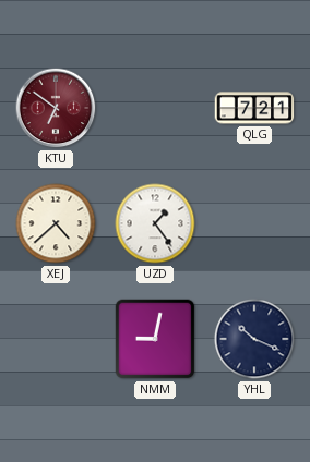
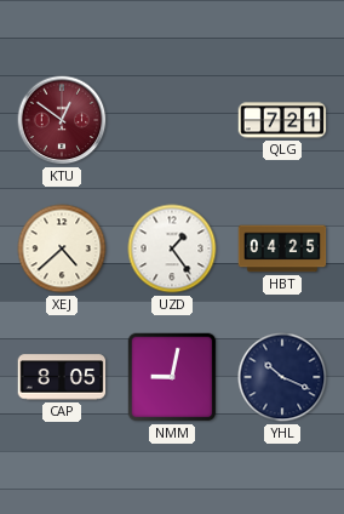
KTU: 6:51 -> 12:51 (62, 120)
HBT: none -> 04:25 (282, 249)
CAP: none -> 8:05 (62, 377)
